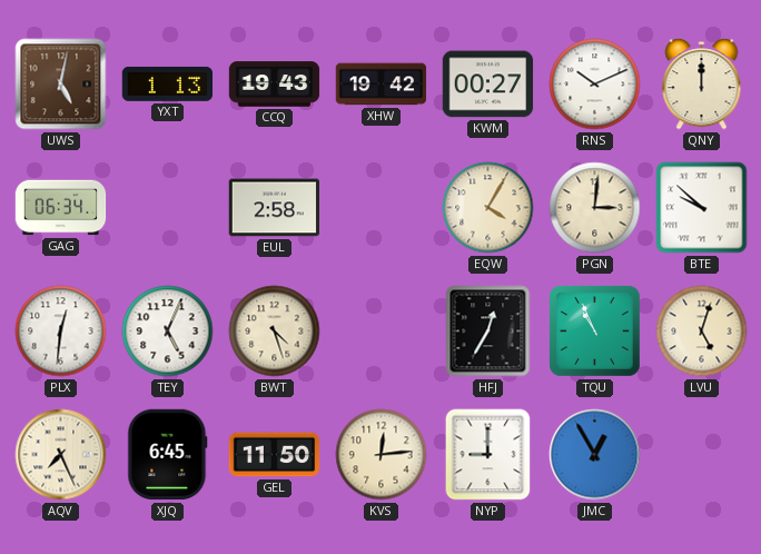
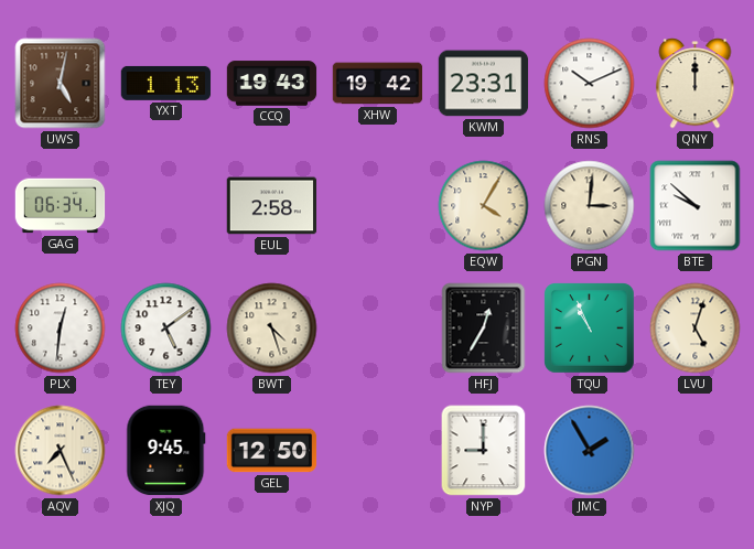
KWM: 00:27 -> 23:31 (484, 84)
TEY: 5:04 -> 5:09 (166, 329)
XJQ: 6:45 -> 9:45 (166, 451)
GEL: 11:50 -> 12:50 (272, 451)
KVS: 12:14 -> none (382, 455)
JMC: 12:55 -> 1:55 (590, 451)
